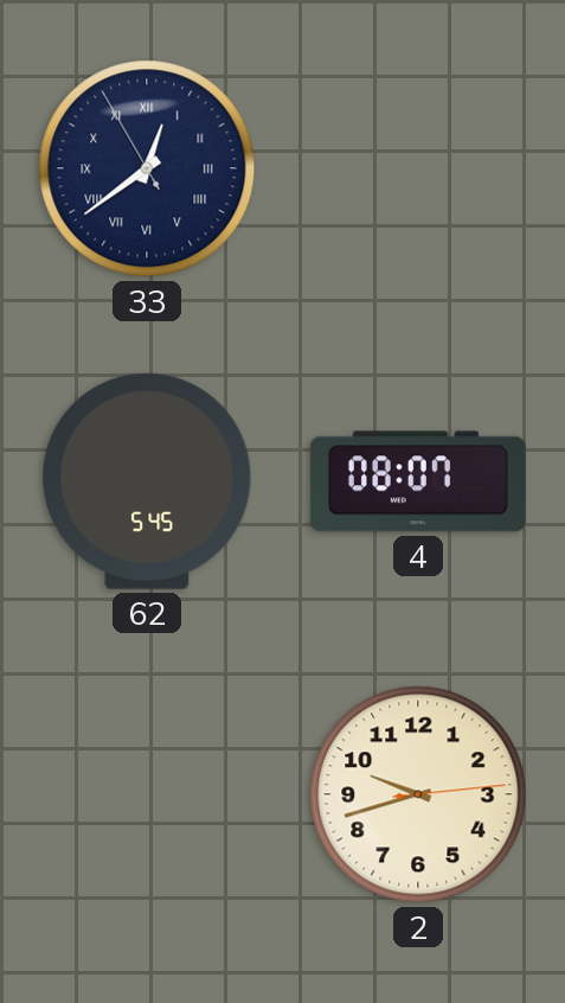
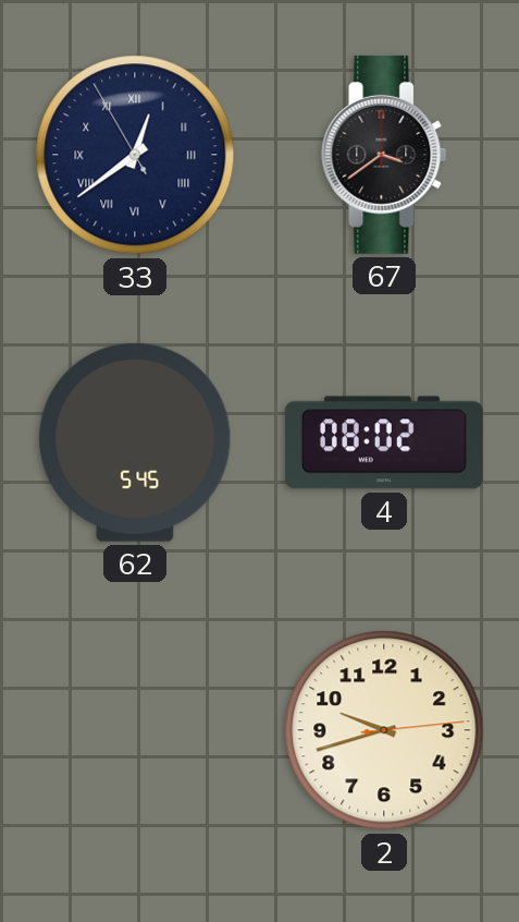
67: none -> 3:39 (384, 155)
4: 08:07 -> 08:02 (384, 442)
